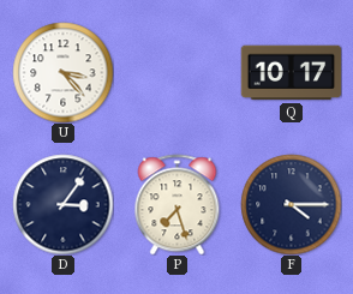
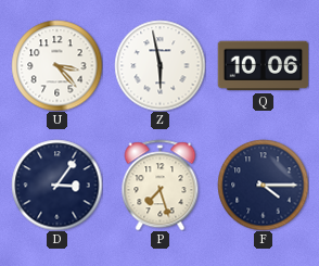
Z: none -> 5:58 (159, 65)
Q: 10:17 -> 10:06 (263, 66)
